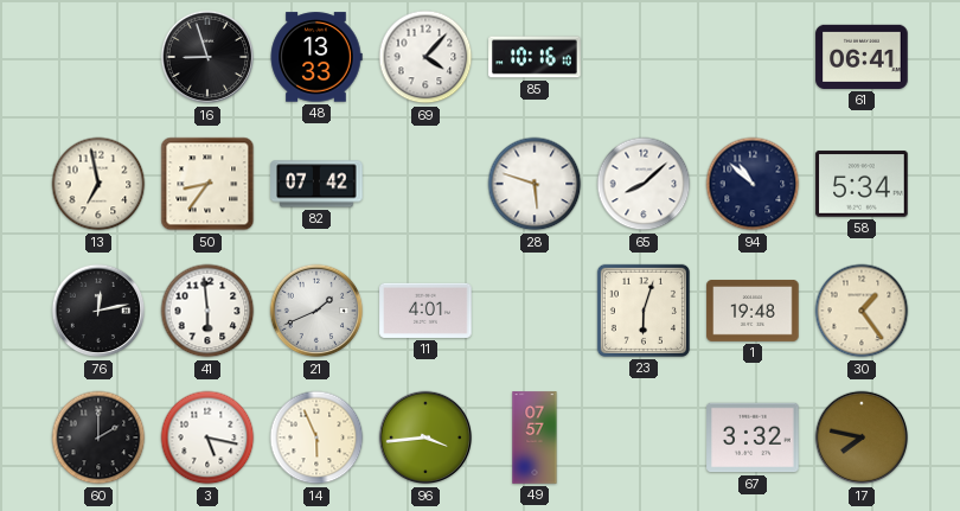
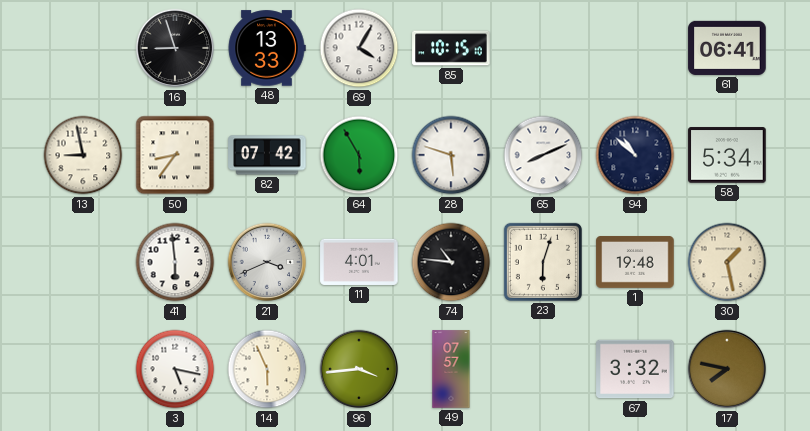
69: 4:07 -> 4:05 (359, 48)
85: 10:16 -> 10:15 (451, 48)
13: 6:58 -> 8:58 (83, 155)
64: none -> 5:55 (359, 155)
65: 8:08 -> 8:11 (543, 155)
76: 12:13 -> none (98, 311)
21: 1:41 -> 3:41 (267, 262)
74: none -> 10:46 (451, 262)
30: 1:24 -> 1:28 (727, 262)
60: 2:00 -> none (98, 437)
